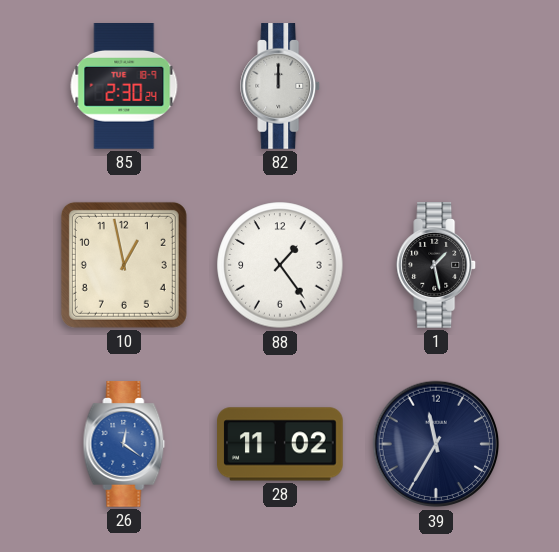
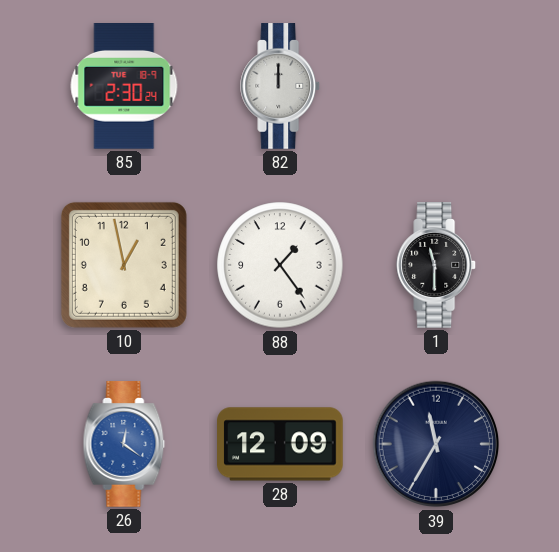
1: 1:28 -> 11:30 (437, 265)
28: 11:02 -> 12:09 (280, 444)
